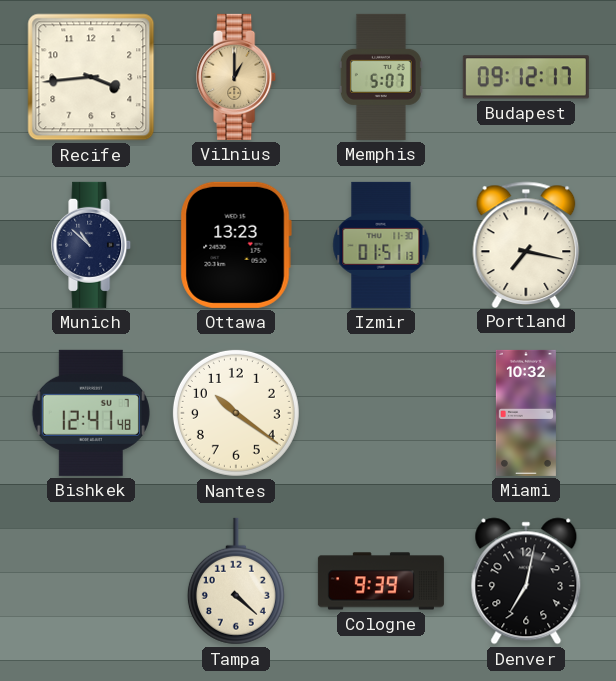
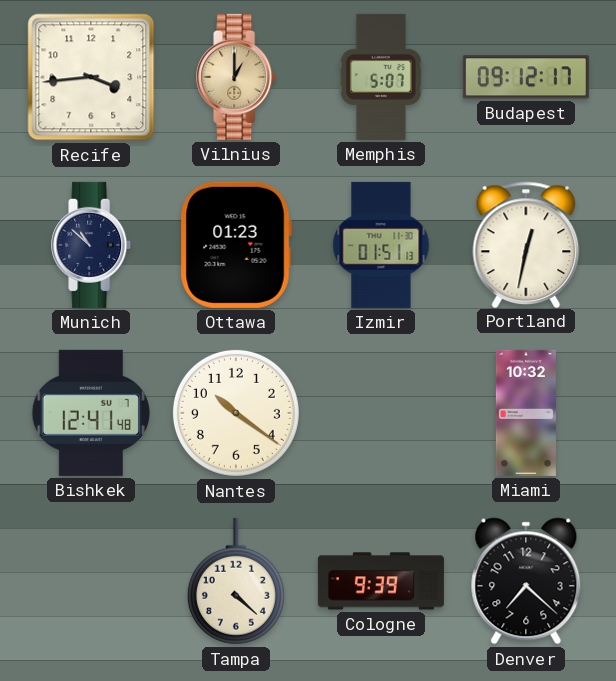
Ottawa: 13:23 -> 01:23 (236, 245)
Portland: 7:17 -> 12:32 (526, 244)
Denver: 7:02 -> 7:22 (526, 581)
